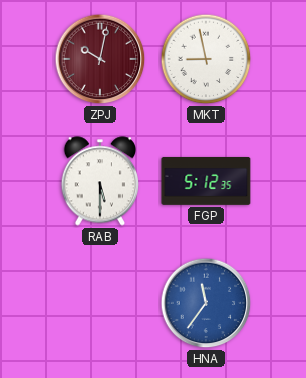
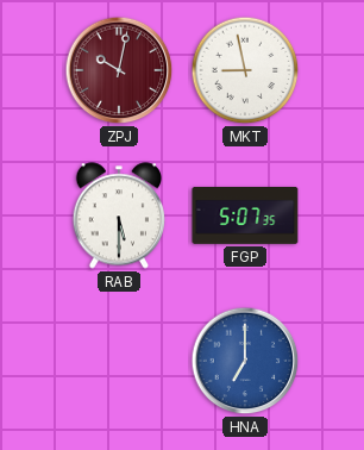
FGP: 5:12 -> 5:07 (245, 215)
HNA: 11:36 -> 7:00 (245, 361)
